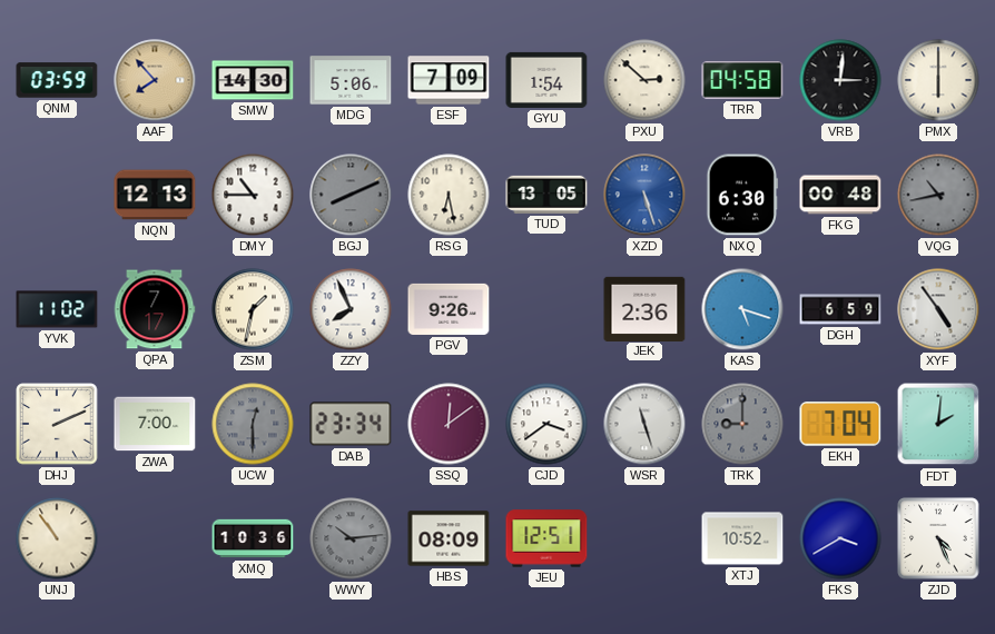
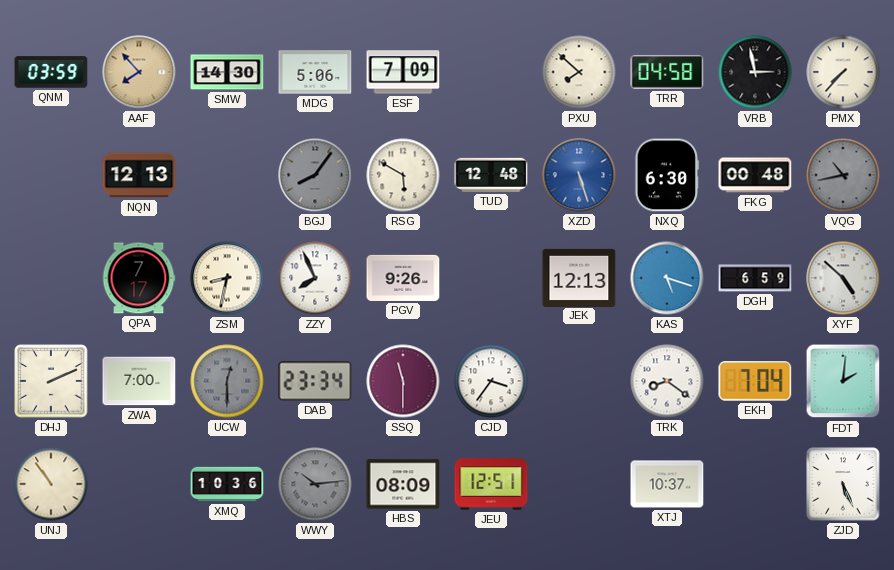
GYU: 1:54 -> none (546, 80)
PXU: 2:52 -> 7:52 (579, 72)
VRB: 3:01 -> 2:58 (755, 72)
PMX: 6:00 -> 7:37 (843, 72)
DMY: 10:45 -> none (253, 195)
BGJ: 8:11 -> 8:06 (315, 175)
RSG: 6:28 -> 5:50 (403, 175)
TUD: 13:05 -> 12:48 (491, 175)
YVK: 11:02 -> none (57, 309)
ZSM: 1:32 -> 8:32 (227, 278)
JEK: 2:36 -> 12:13 (579, 277)
XYF: 4:54 -> 4:52 (843, 278)
SSQ: 12:09 -> 11:30 (403, 381)
CJD: 3:39 -> 3:36 (491, 381)
WSR: 11:27 -> none (644, 424)
TRK: 9:00 -> 8:21 (667, 381)
TRK dial: grey -> white (667, 381)
XTJ: 10:52 -> 10:37 (667, 484)
FKS: 3:40 -> none (840, 538)
ZJD: 4:26 -> 5:26 (843, 484)
